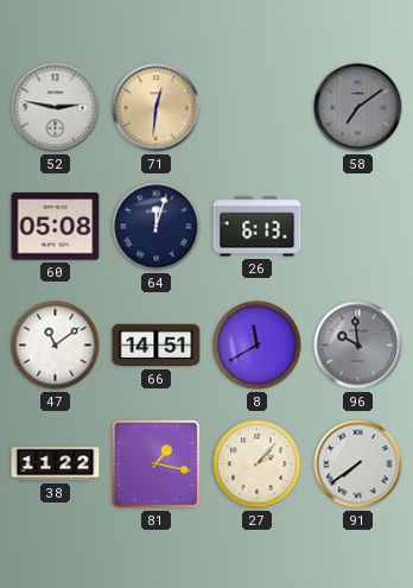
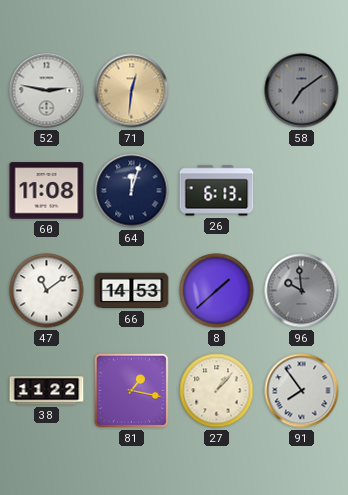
60: 05:08 -> 11:08 (47, 191)
66: 14:51 -> 14:53 (132, 291)
8: 11:40 -> 1:38 (217, 291)
27: 2:07 -> 1:07 (217, 391)
91: 7:39 -> 7:54 (302, 391)
